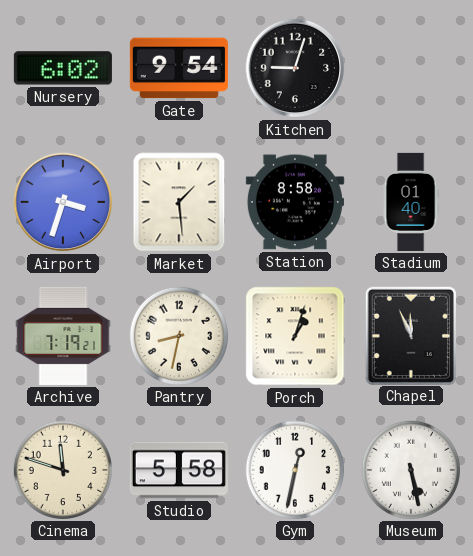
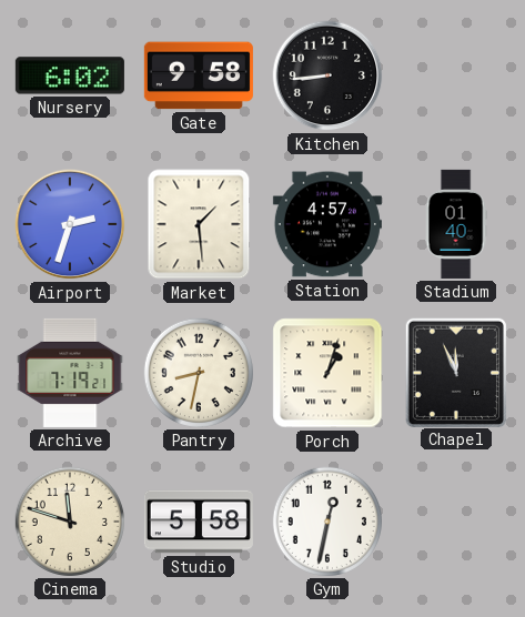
Gate: 9:54 -> 9:58 (199, 75)
Kitchen: 9:03 -> 8:44 (327, 75)
Airport: 3:33 -> 2:33 (70, 224)
Station: 8:58 -> 4:57 (327, 224)
Museum: 5:28 -> none (411, 470)
